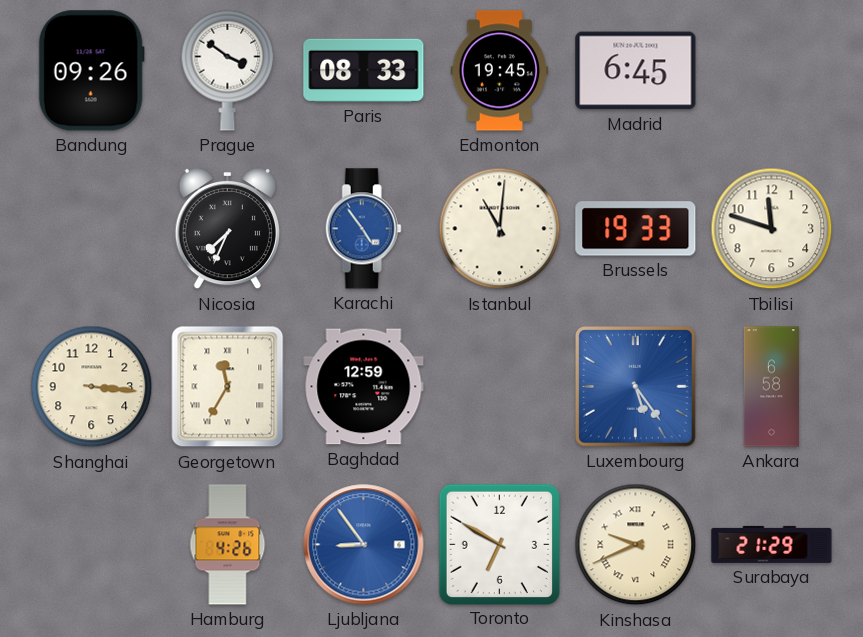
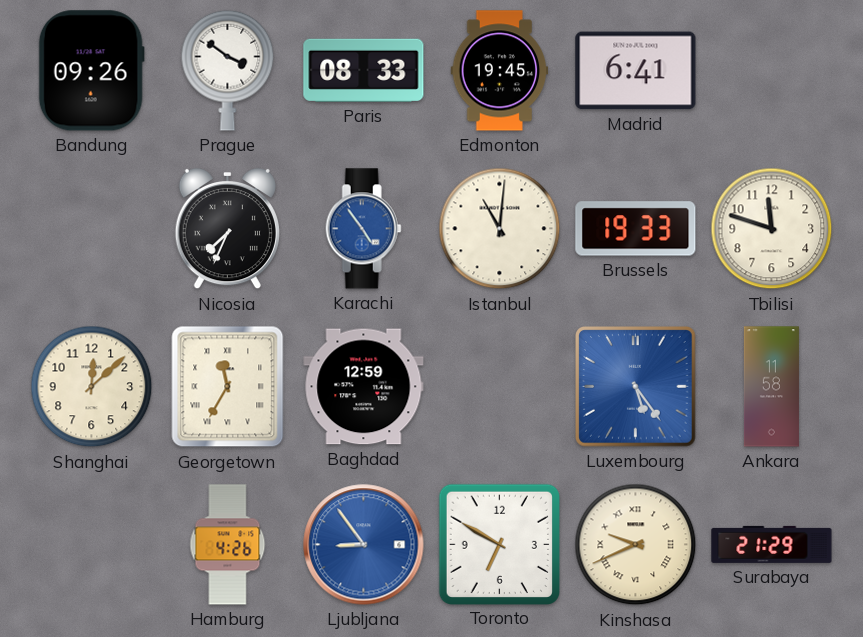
Madrid: 6:45 -> 6:41 (636, 71)
Shanghai: 3:16 -> 12:08 (92, 387)
Ankara: 6:58 -> 11:58 (771, 387)
